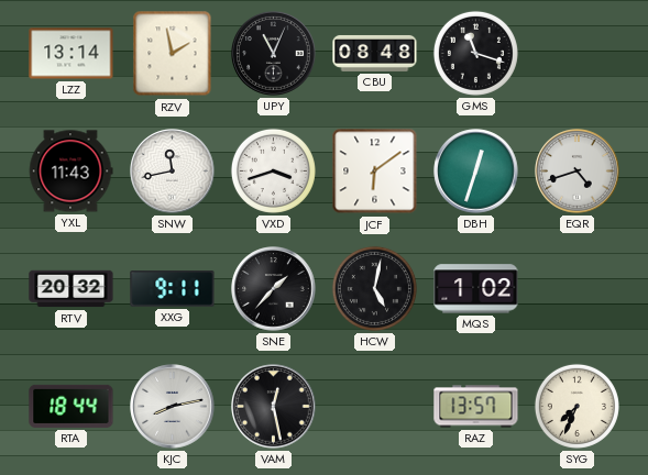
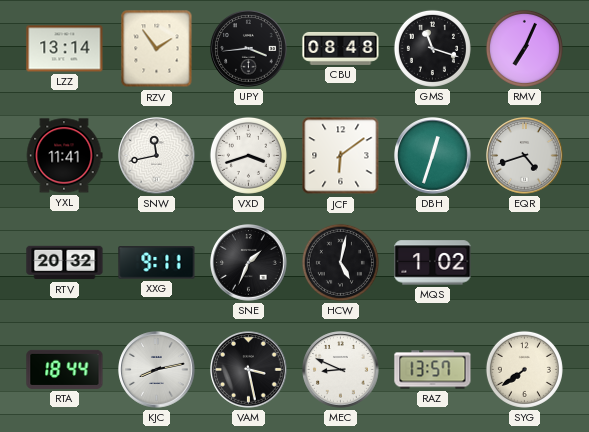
RZV: 1:58 -> 1:54 (157, 49)
UPY: 11:04 -> 3:44 (249, 49)
RMV: none -> 7:04 (524, 48)
YXL: 11:43 -> 11:41 (64, 156)
SNE: 1:37 -> 1:34 (249, 263)
VAM: 12:28 -> 3:28 (249, 370)
MEC: none -> 8:49 (341, 370)
SYG: 7:34 -> 7:39 (524, 369)
